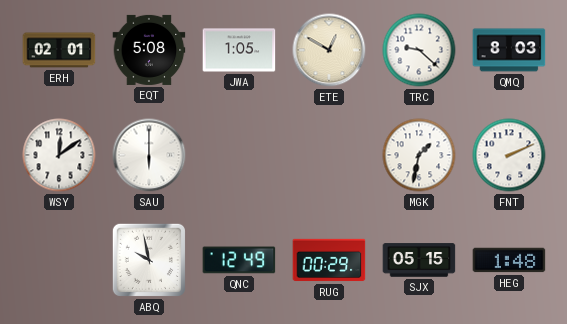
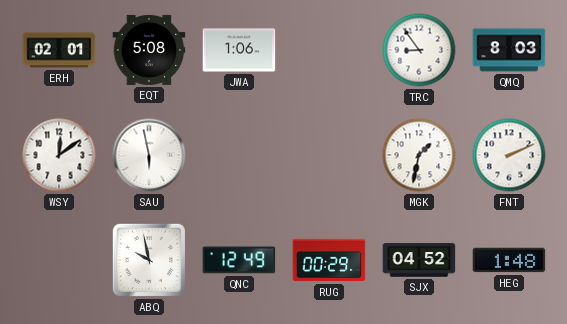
JWA: 1:05 -> 1:06 (239, 50)
ETE: 12:50 -> none (329, 50)
TRC: 9:22 -> 8:54 (419, 50)
SAU: 6:00 -> 5:58 (149, 155)
SJX: 05:15 -> 04:52 (419, 260)
